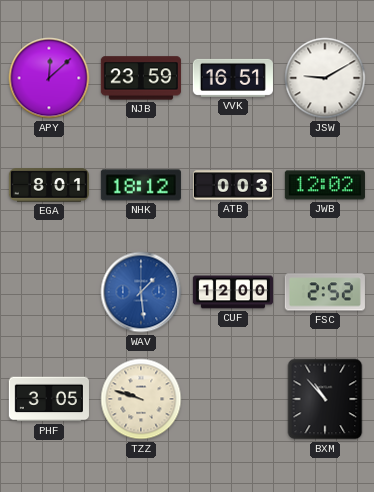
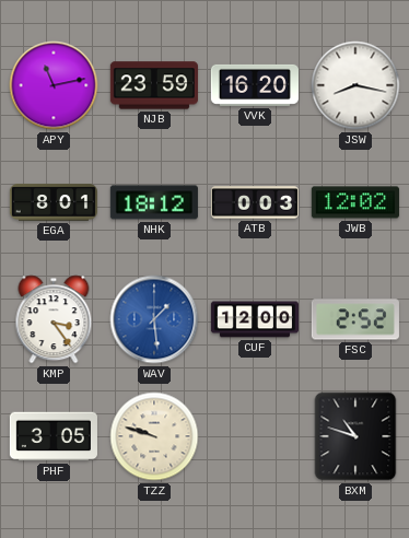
APY: 12:08 -> 11:13 (54, 85)
VVK: 16:51 -> 16:20 (255, 85)
JSW: 9:10 -> 8:17 (355, 85)
KMP: none -> 3:24 (54, 319)
BXM: 10:53 -> 10:48 (355, 436)
